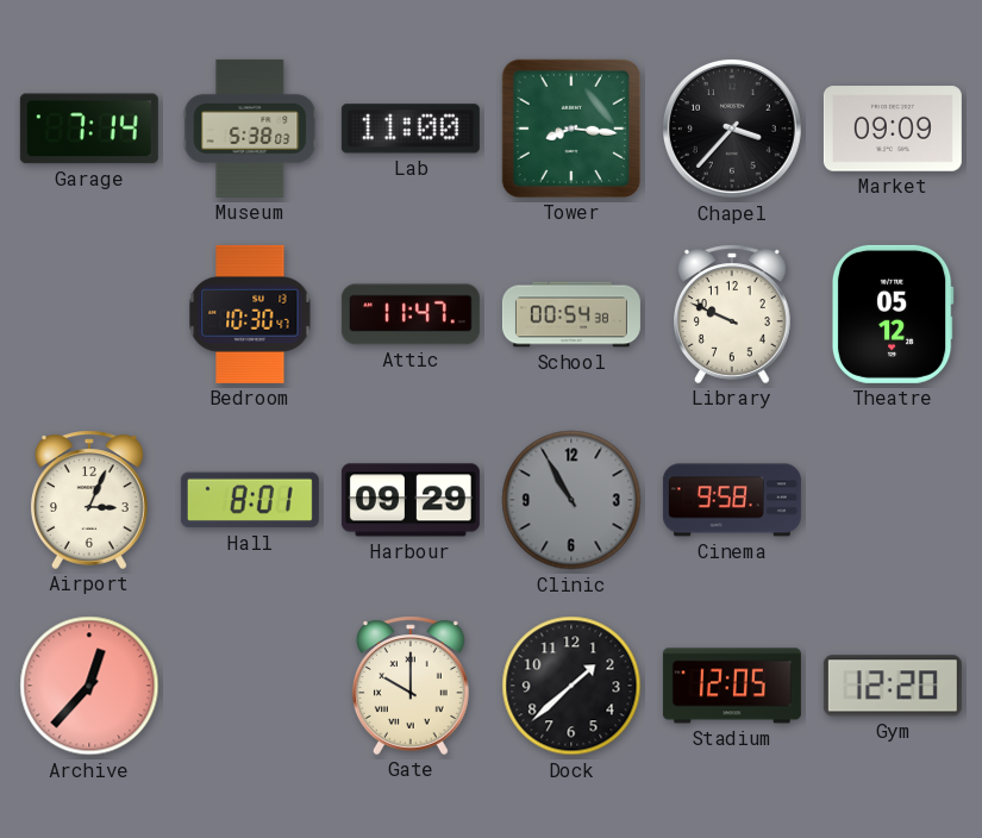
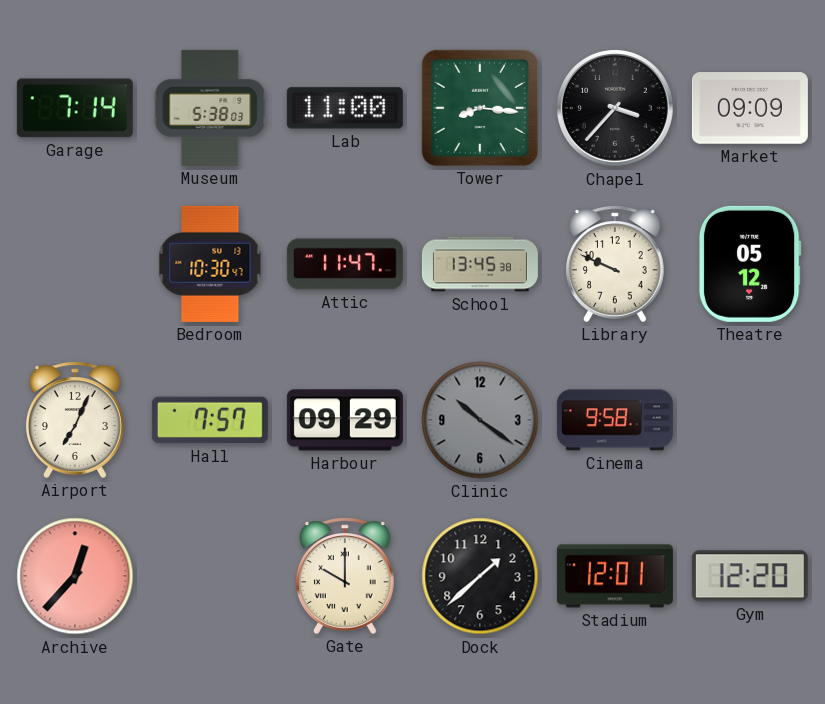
School: 00:54 -> 13:45 (480, 264)
Airport: 3:04 -> 7:04 (75, 420)
Hall: 8:01 -> 7:57 (210, 420)
Clinic: 10:55 -> 10:21 (480, 420)
Stadium: 12:05 -> 12:01 (615, 576)
